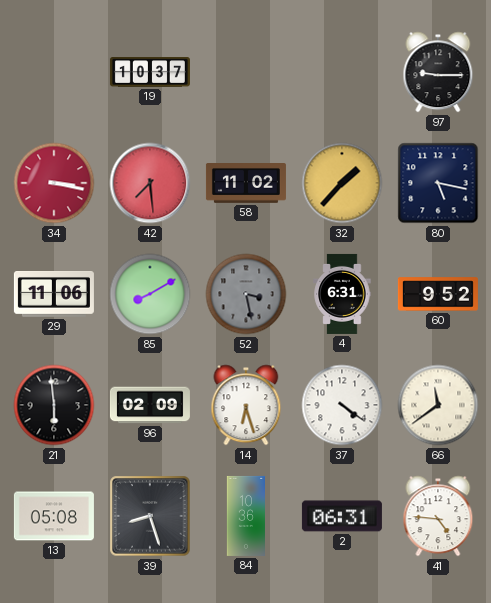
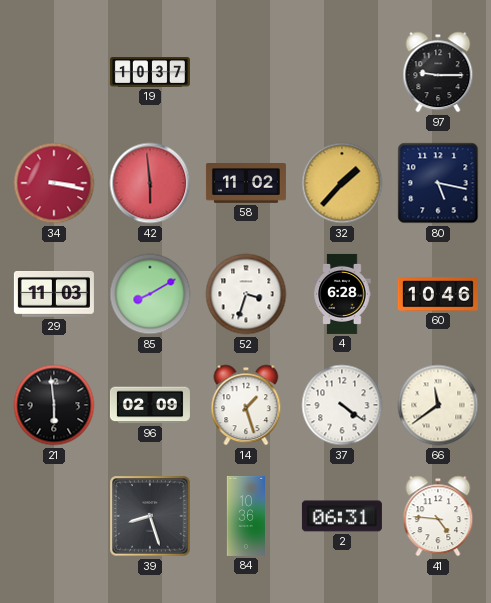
42: 7:29 -> 5:59 (150, 183)
29: 11:06 -> 11:03 (54, 295)
52: 3:28 -> 3:33 (246, 294)
52 dial: grey -> white (246, 294)
4: 6:31 -> 6:28 (342, 294)
60: 9:52 -> 10:46 (438, 294)
14: 6:27 -> 1:27 (246, 405)
13: 05:08 -> none (54, 516)
